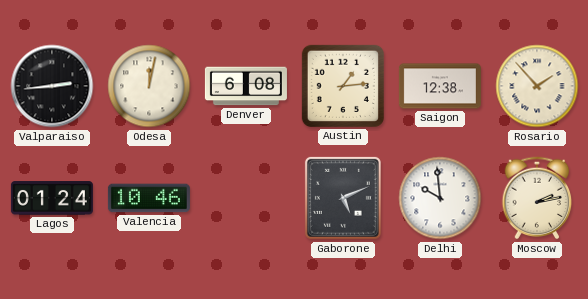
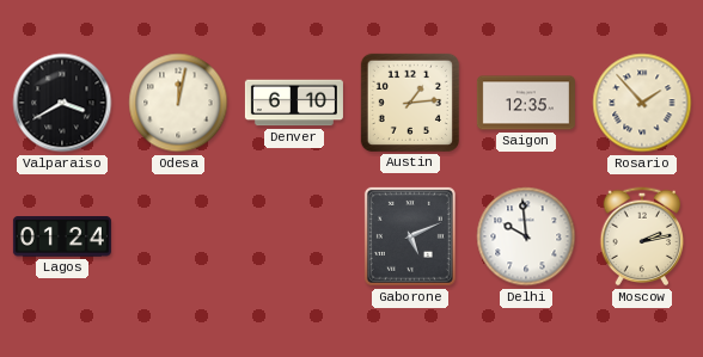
Valparaiso: 2:44 -> 3:40 (62, 103)
Denver: 6:08 -> 6:10 (294, 103)
Saigon: 12:38 -> 12:35 (526, 103)
Valencia: 10:46 -> none (149, 198)
